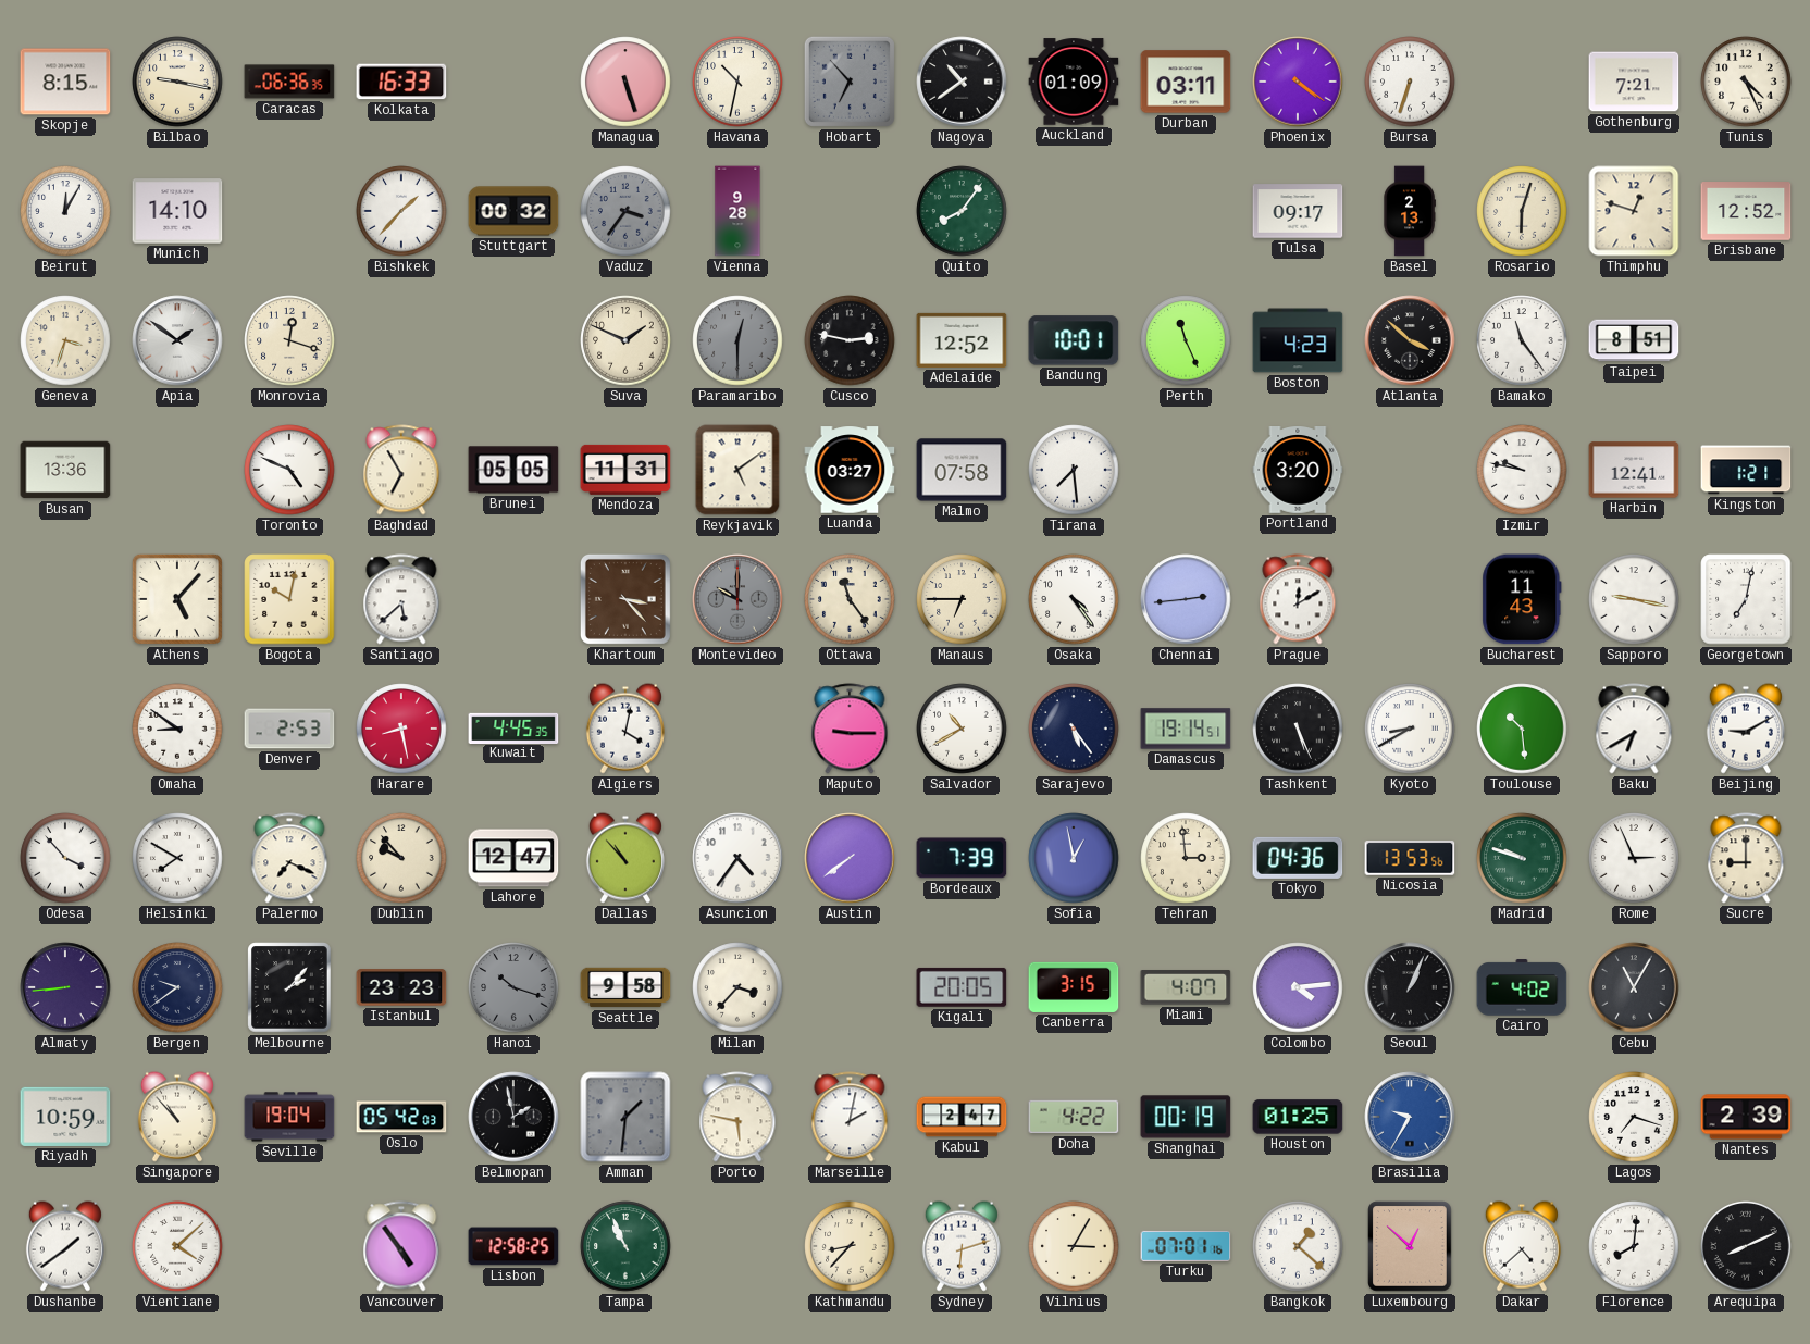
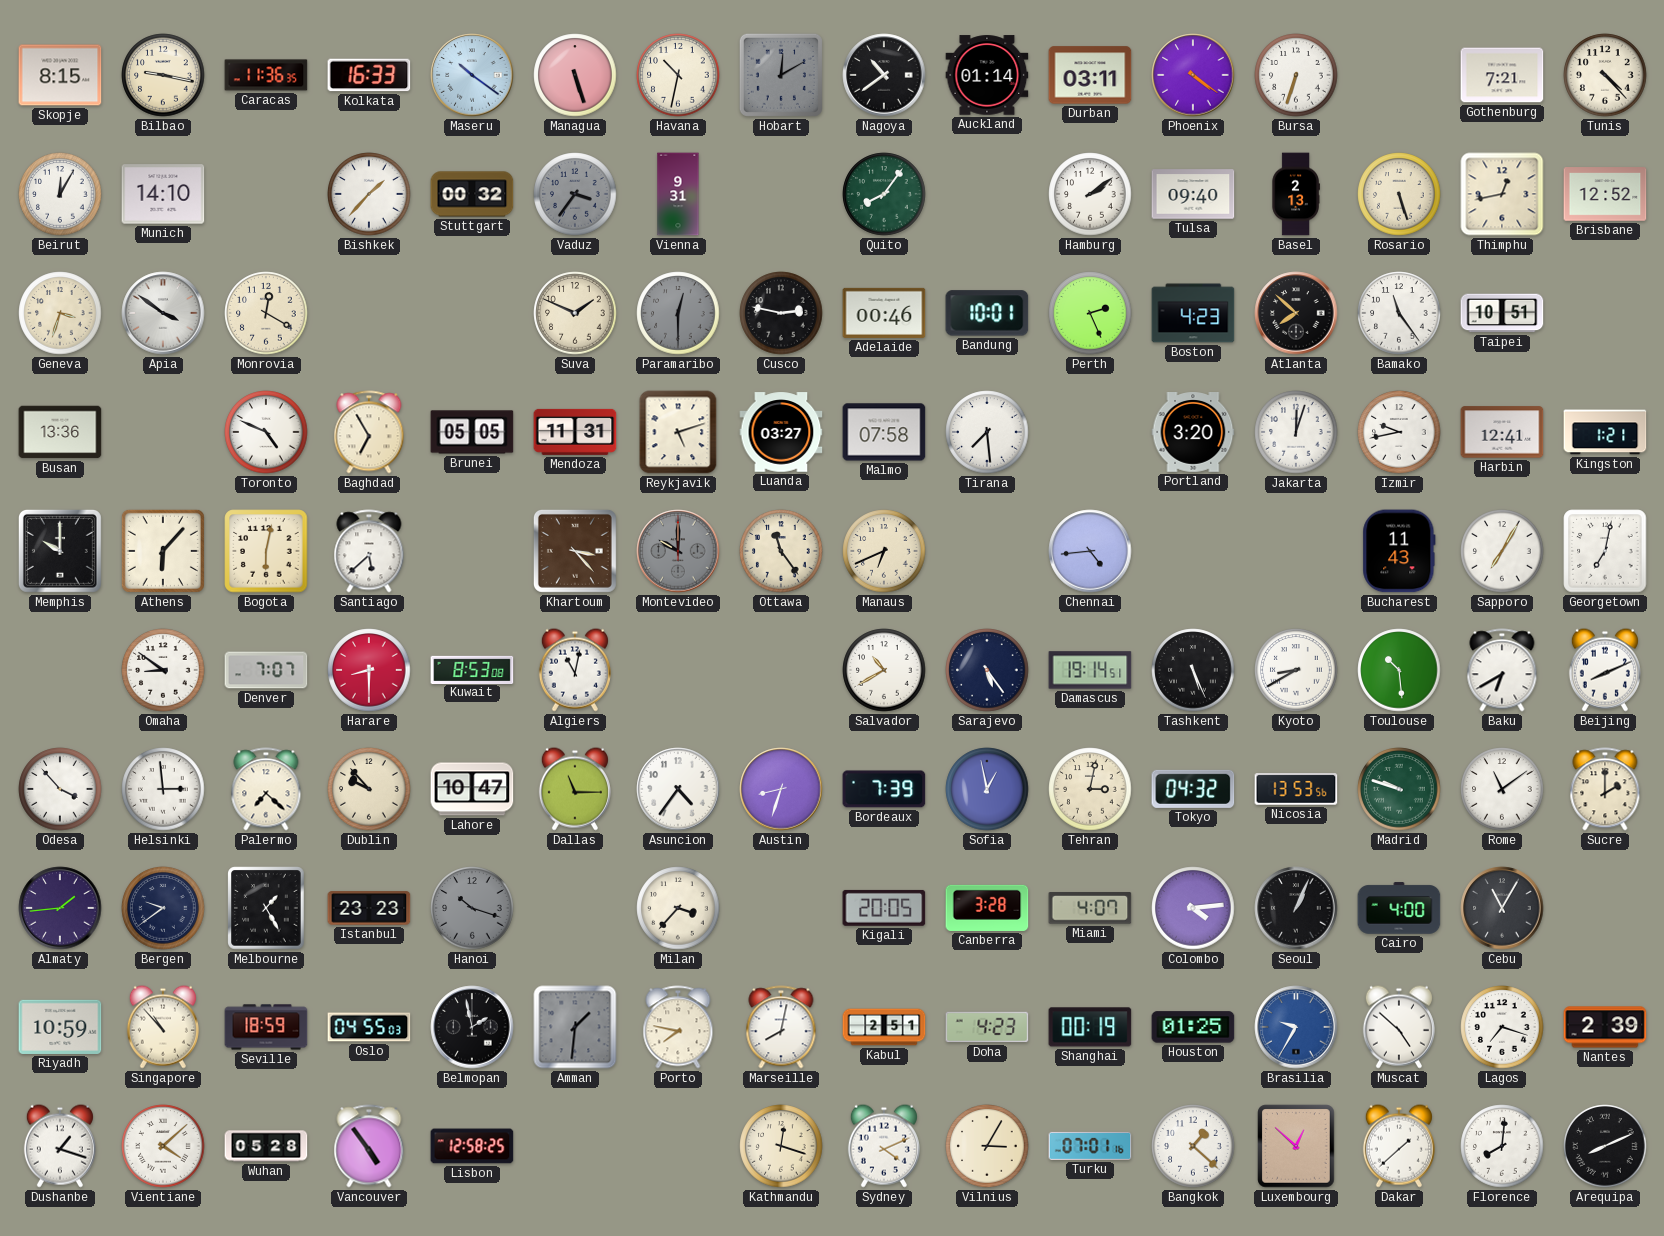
Caracas: 06:36 -> 11:36 (266, 75)
Maseru: none -> 10:21 (472, 75)
Hobart: 6:53 -> 12:10 (781, 75)
Auckland: 01:09 -> 01:14 (987, 75)
Tunis: 4:26 -> 4:23 (1605, 75)
Vienna: 9:28 -> 9:31 (678, 194)
Hamburg: none -> 2:09 (1090, 194)
Tulsa: 09:17 -> 09:40 (1193, 194)
Rosario: 6:03 -> 5:27 (1399, 194)
Thimphu: 12:48 -> 12:43 (1502, 194)
Apia: 1:51 -> 3:51 (163, 313)
Monrovia: 12:18 -> 12:20 (266, 313)
Adelaide: 12:52 -> 00:46 (884, 313)
Perth: 11:26 -> 2:26 (1090, 313)
Atlanta: 3:52 -> 7:52 (1296, 313)
Taipei: 8:51 -> 10:51 (1502, 313)
Reykjavik: 5:09 -> 5:12 (678, 432)
Jakarta: none -> 12:03 (1296, 432)
Izmir: 9:47 -> 9:43 (1399, 432)
Memphis: none -> 10:00 (60, 551)
Athens: 5:07 -> 6:07 (163, 551)
Bogota: 10:02 -> 6:02 (266, 551)
Manaus: 6:45 -> 6:41 (884, 551)
Osaka: 4:24 -> none (1074, 599)
Chennai: 2:44 -> 4:44 (1090, 551)
Prague: 12:10 -> none (1298, 599)
Sapporo: 9:17 -> 7:05 (1502, 551)
Denver: 2:53 -> 7:07 (266, 670)
Harare: 8:28 -> 8:30 (369, 670)
Kuwait: 4:45 -> 8:53 (472, 669)
Algiers: 4:02 -> 11:02 (575, 670)
Maputo: 9:15 -> none (850, 729)
Beijing: 9:10 -> 8:11 (1605, 670)
Helsinki: 7:50 -> 2:59 (163, 789)
Palermo: 7:19 -> 7:22 (266, 789)
Lahore: 12:47 -> 10:47 (472, 789)
Dallas: 10:53 -> 11:15 (575, 789)
Austin: 7:39 -> 8:33 (781, 789)
Tehran: 2:59 -> 3:02 (1090, 789)
Tokyo: 04:36 -> 04:32 (1193, 789)
Rome: 2:56 -> 11:09 (1502, 789)
Sucre: 9:00 -> 2:00 (1605, 789)
Almaty: 8:44 -> 1:44 (60, 908)
Melbourne: 2:07 -> 1:25 (266, 908)
Seattle: 9:58 -> none (625, 987)
Canberra: 3:15 -> 3:28 (987, 908)
Cairo: 4:02 -> 4:00 (1399, 908)
Seville: 19:04 -> 18:59 (266, 1027)
Oslo: 05:42 -> 04:55 (369, 1027)
Porto: 5:47 -> 7:47 (678, 1027)
Marseille: 2:02 -> 8:02 (781, 1027)
Kabul: 2:47 -> 2:51 (884, 1027)
Doha: 4:22 -> 4:23 (987, 1027)
Muscat: none -> 4:52 (1399, 1027)
Dushanbe: 1:39 -> 1:18 (60, 1146)
Wuhan: none -> 05:28 (266, 1146)
Tampa: 10:56 -> none (625, 1246)
Kathmandu: 8:37 -> 12:18 (781, 1146)
Sydney: 6:12 -> 4:11 (884, 1146)
Dakar: 4:38 -> 1:38 (1399, 1146)
